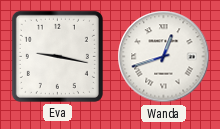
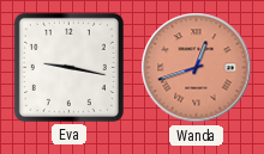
Wanda dial: white -> salmon (197, 68)
